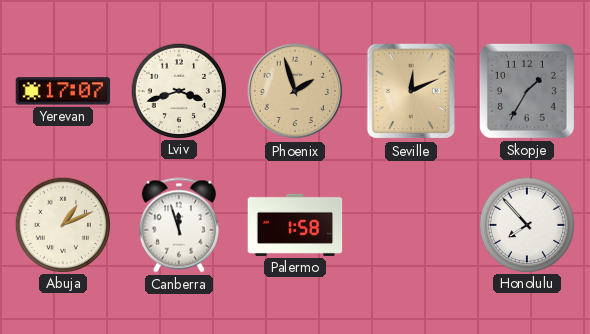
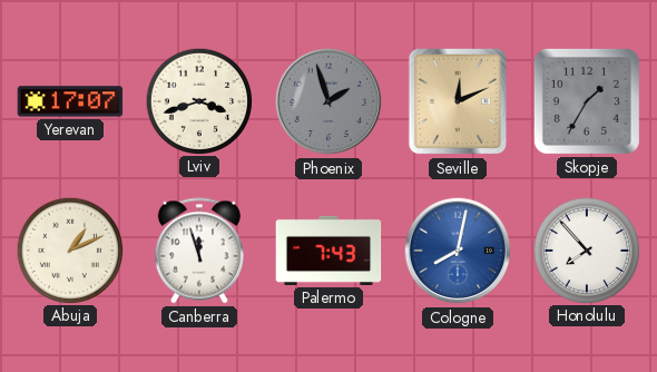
Phoenix dial: champagne -> grey (329, 101)
Palermo: 1:58 -> 7:43 (329, 251)
Cologne: none -> 8:02 (458, 251)
